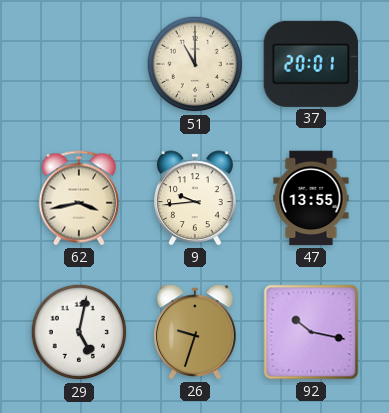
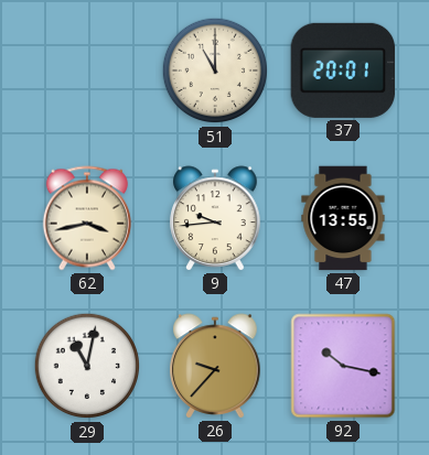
29: 5:02 -> 11:02 (87, 366)
26: 9:33 -> 9:37 (215, 366)
